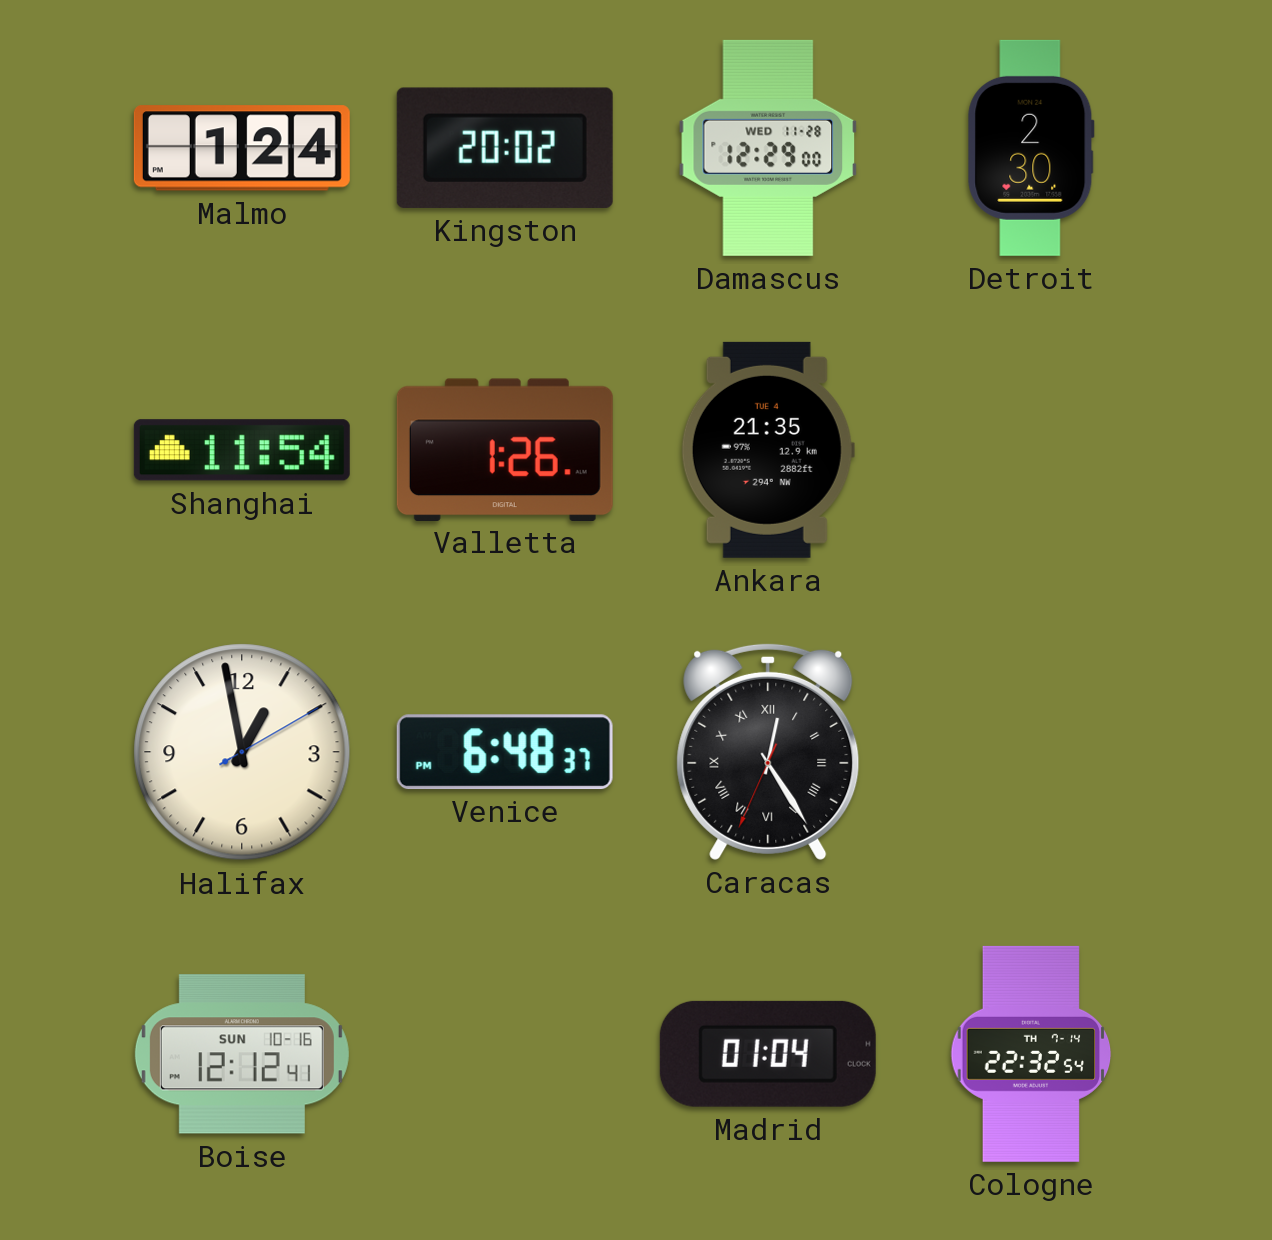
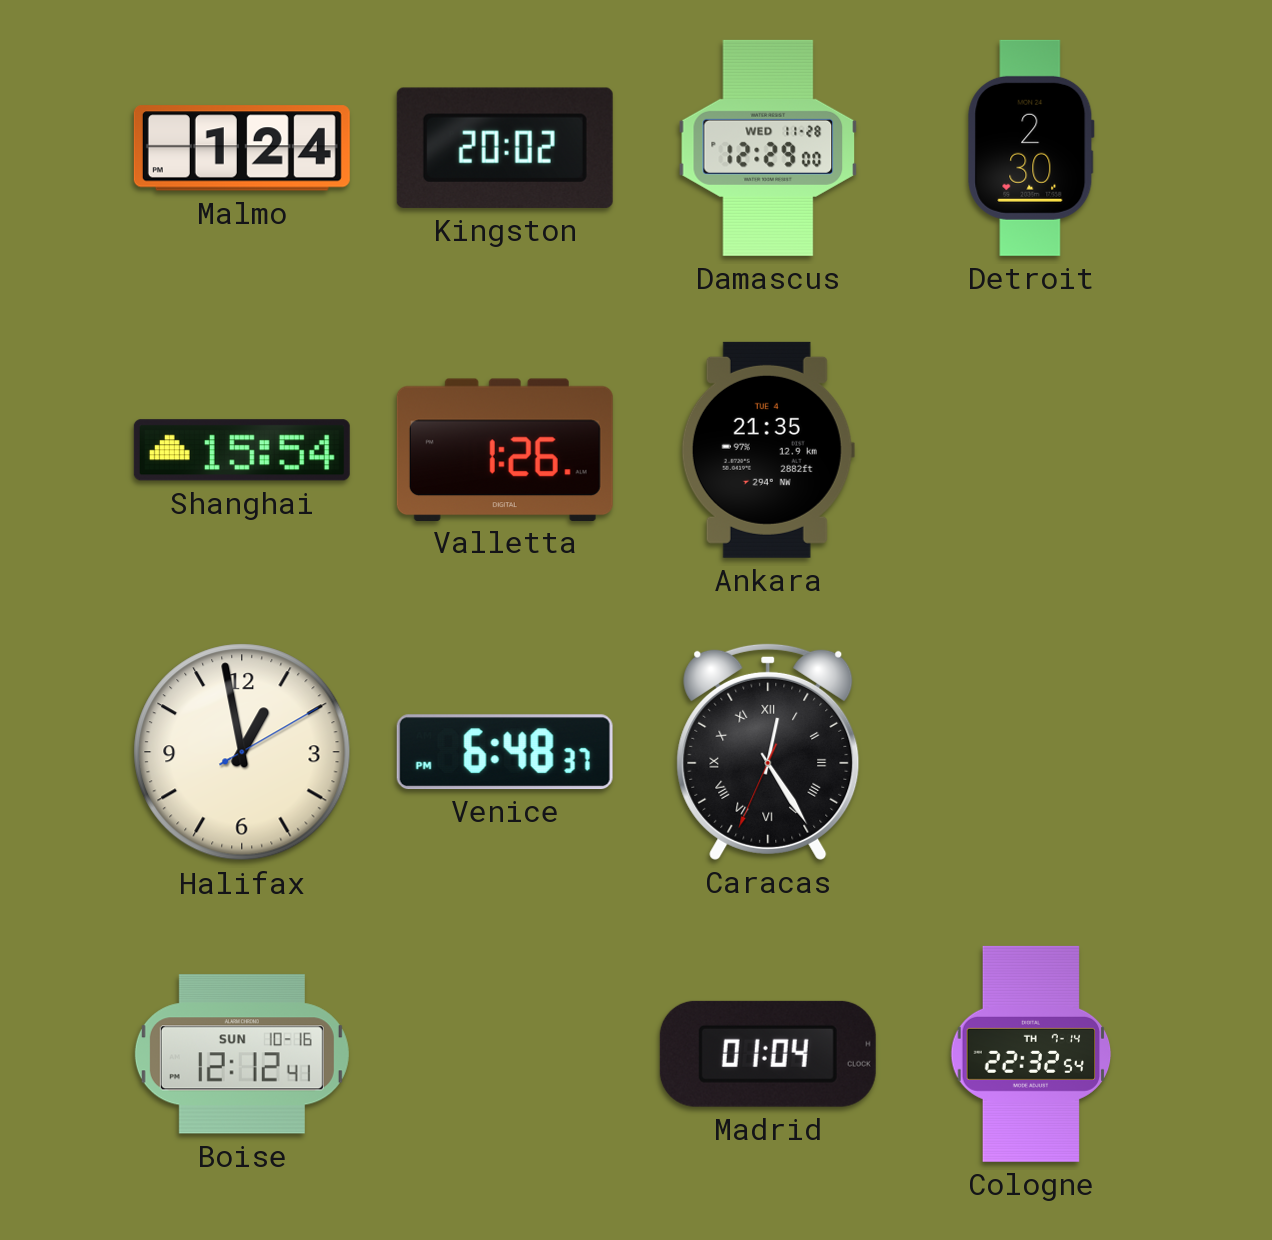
Shanghai: 11:54 -> 15:54 (242, 450)
